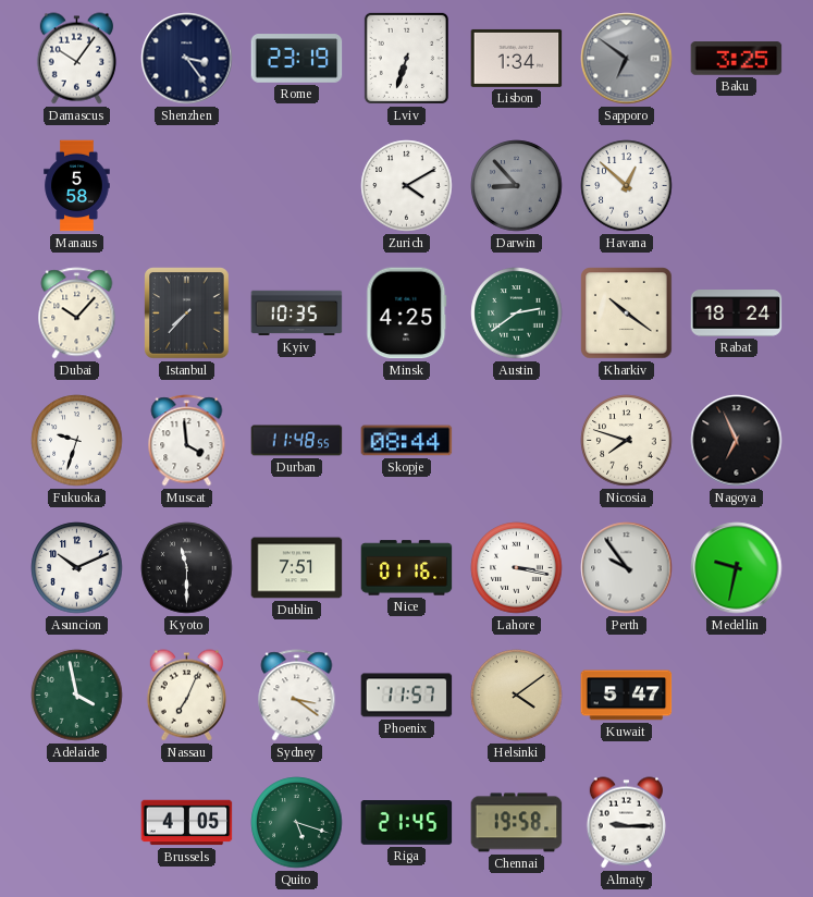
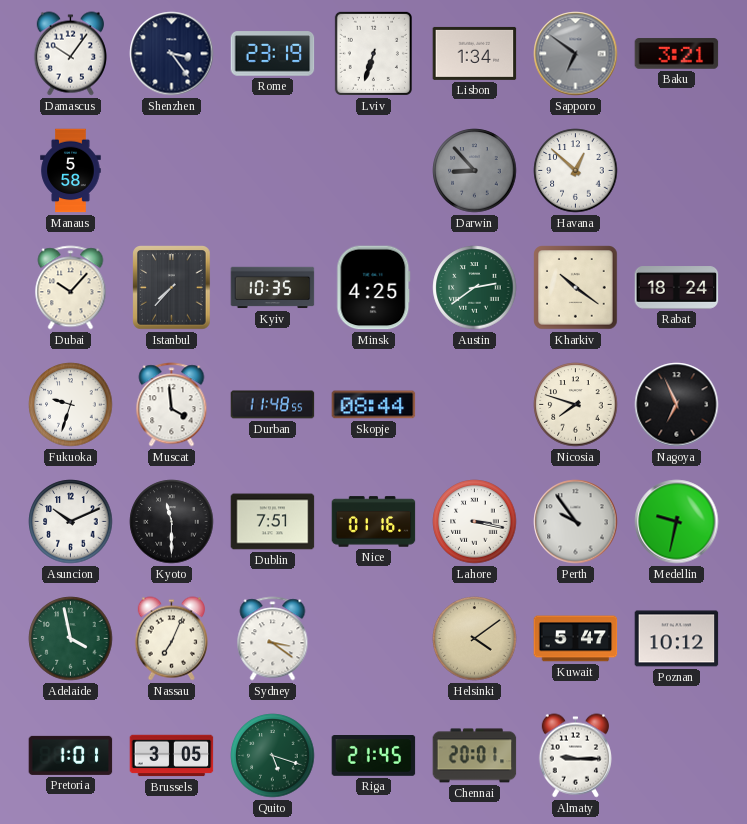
Baku: 3:25 -> 3:21 (677, 54)
Zurich: 4:10 -> none (407, 186)
Phoenix: 11:57 -> none (407, 696)
Poznan: none -> 10:12 (677, 639)
Pretoria: none -> 1:01 (71, 755)
Brussels: 4:05 -> 3:05 (172, 756)
Chennai: 19:58 -> 20:01 (475, 756)
